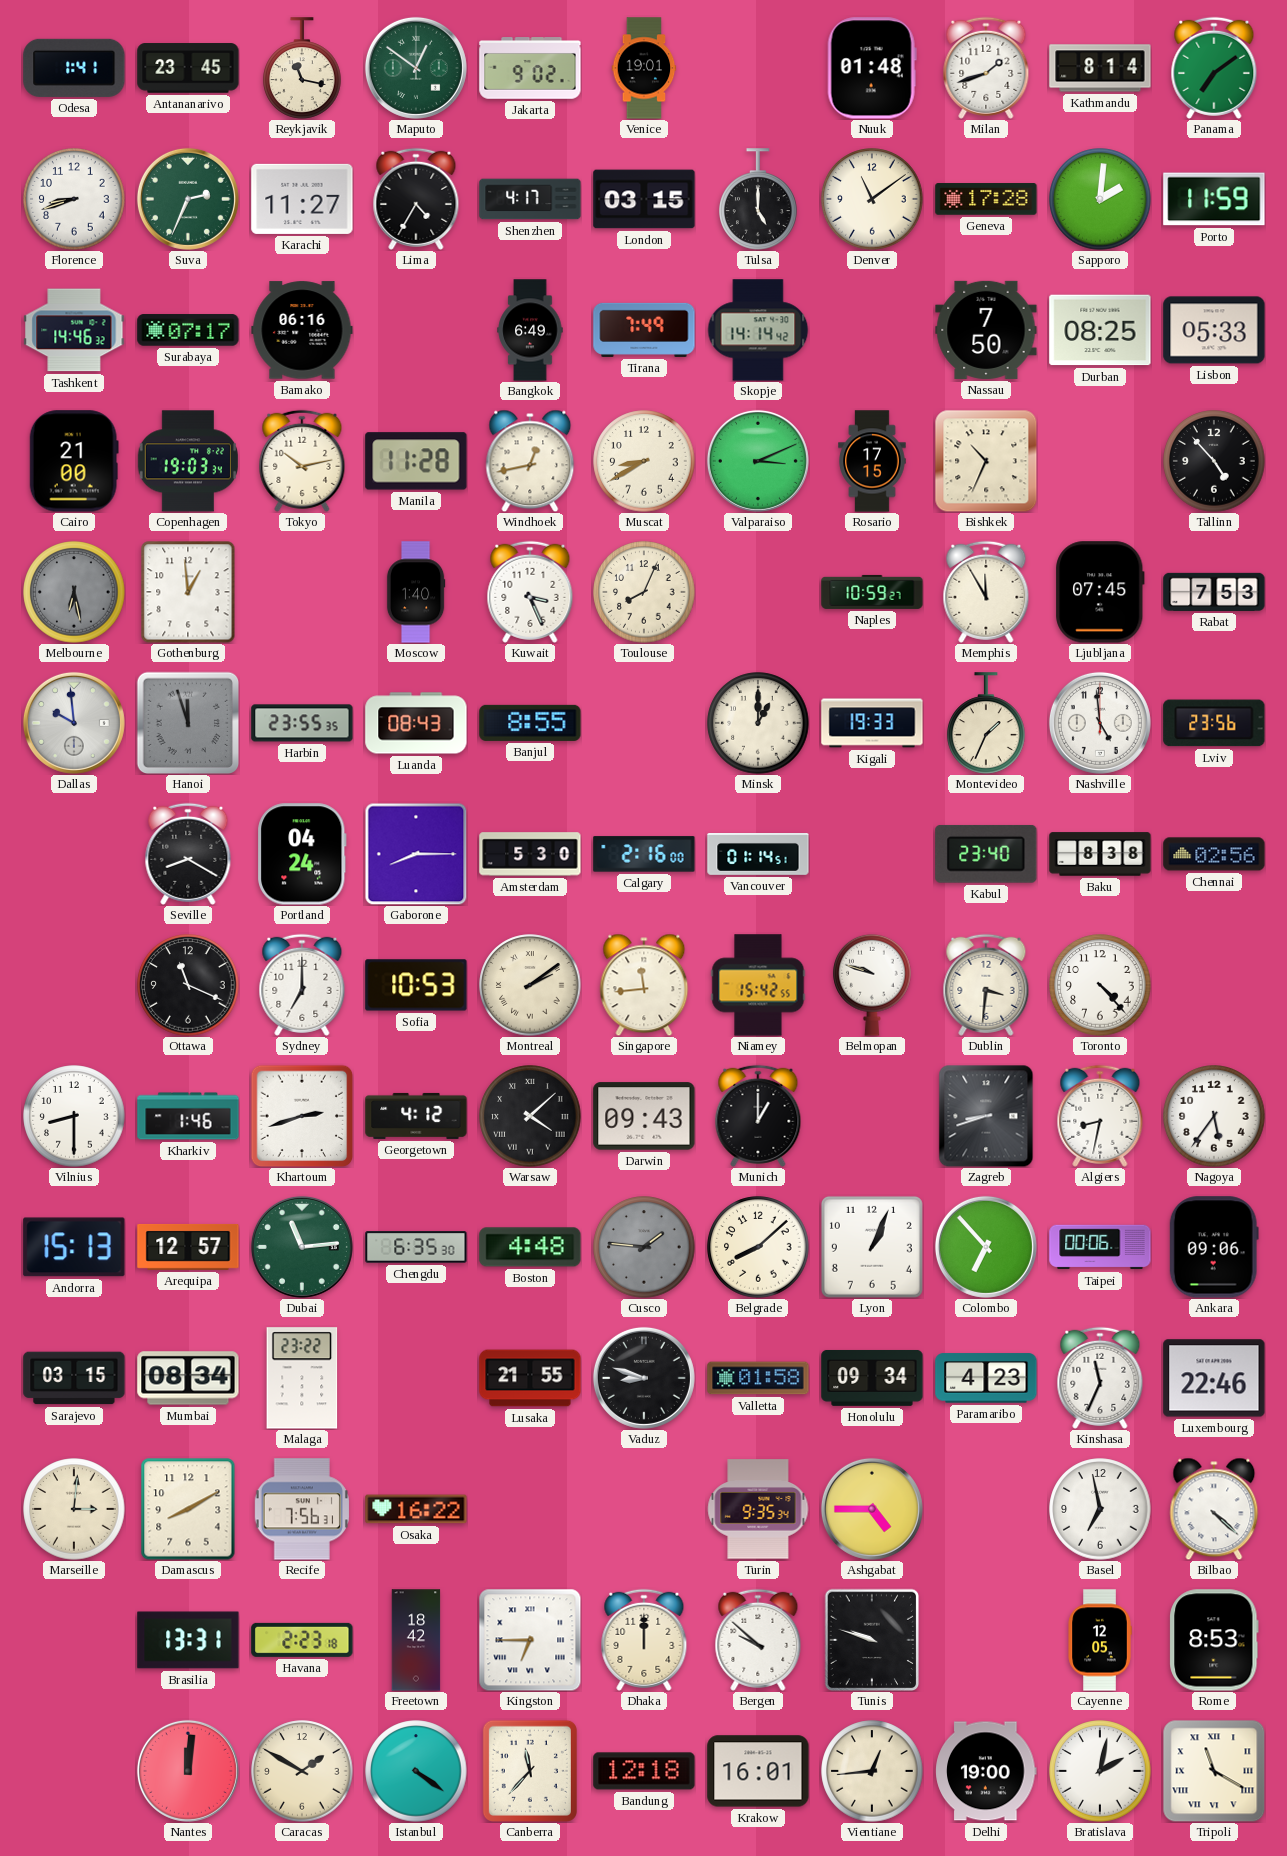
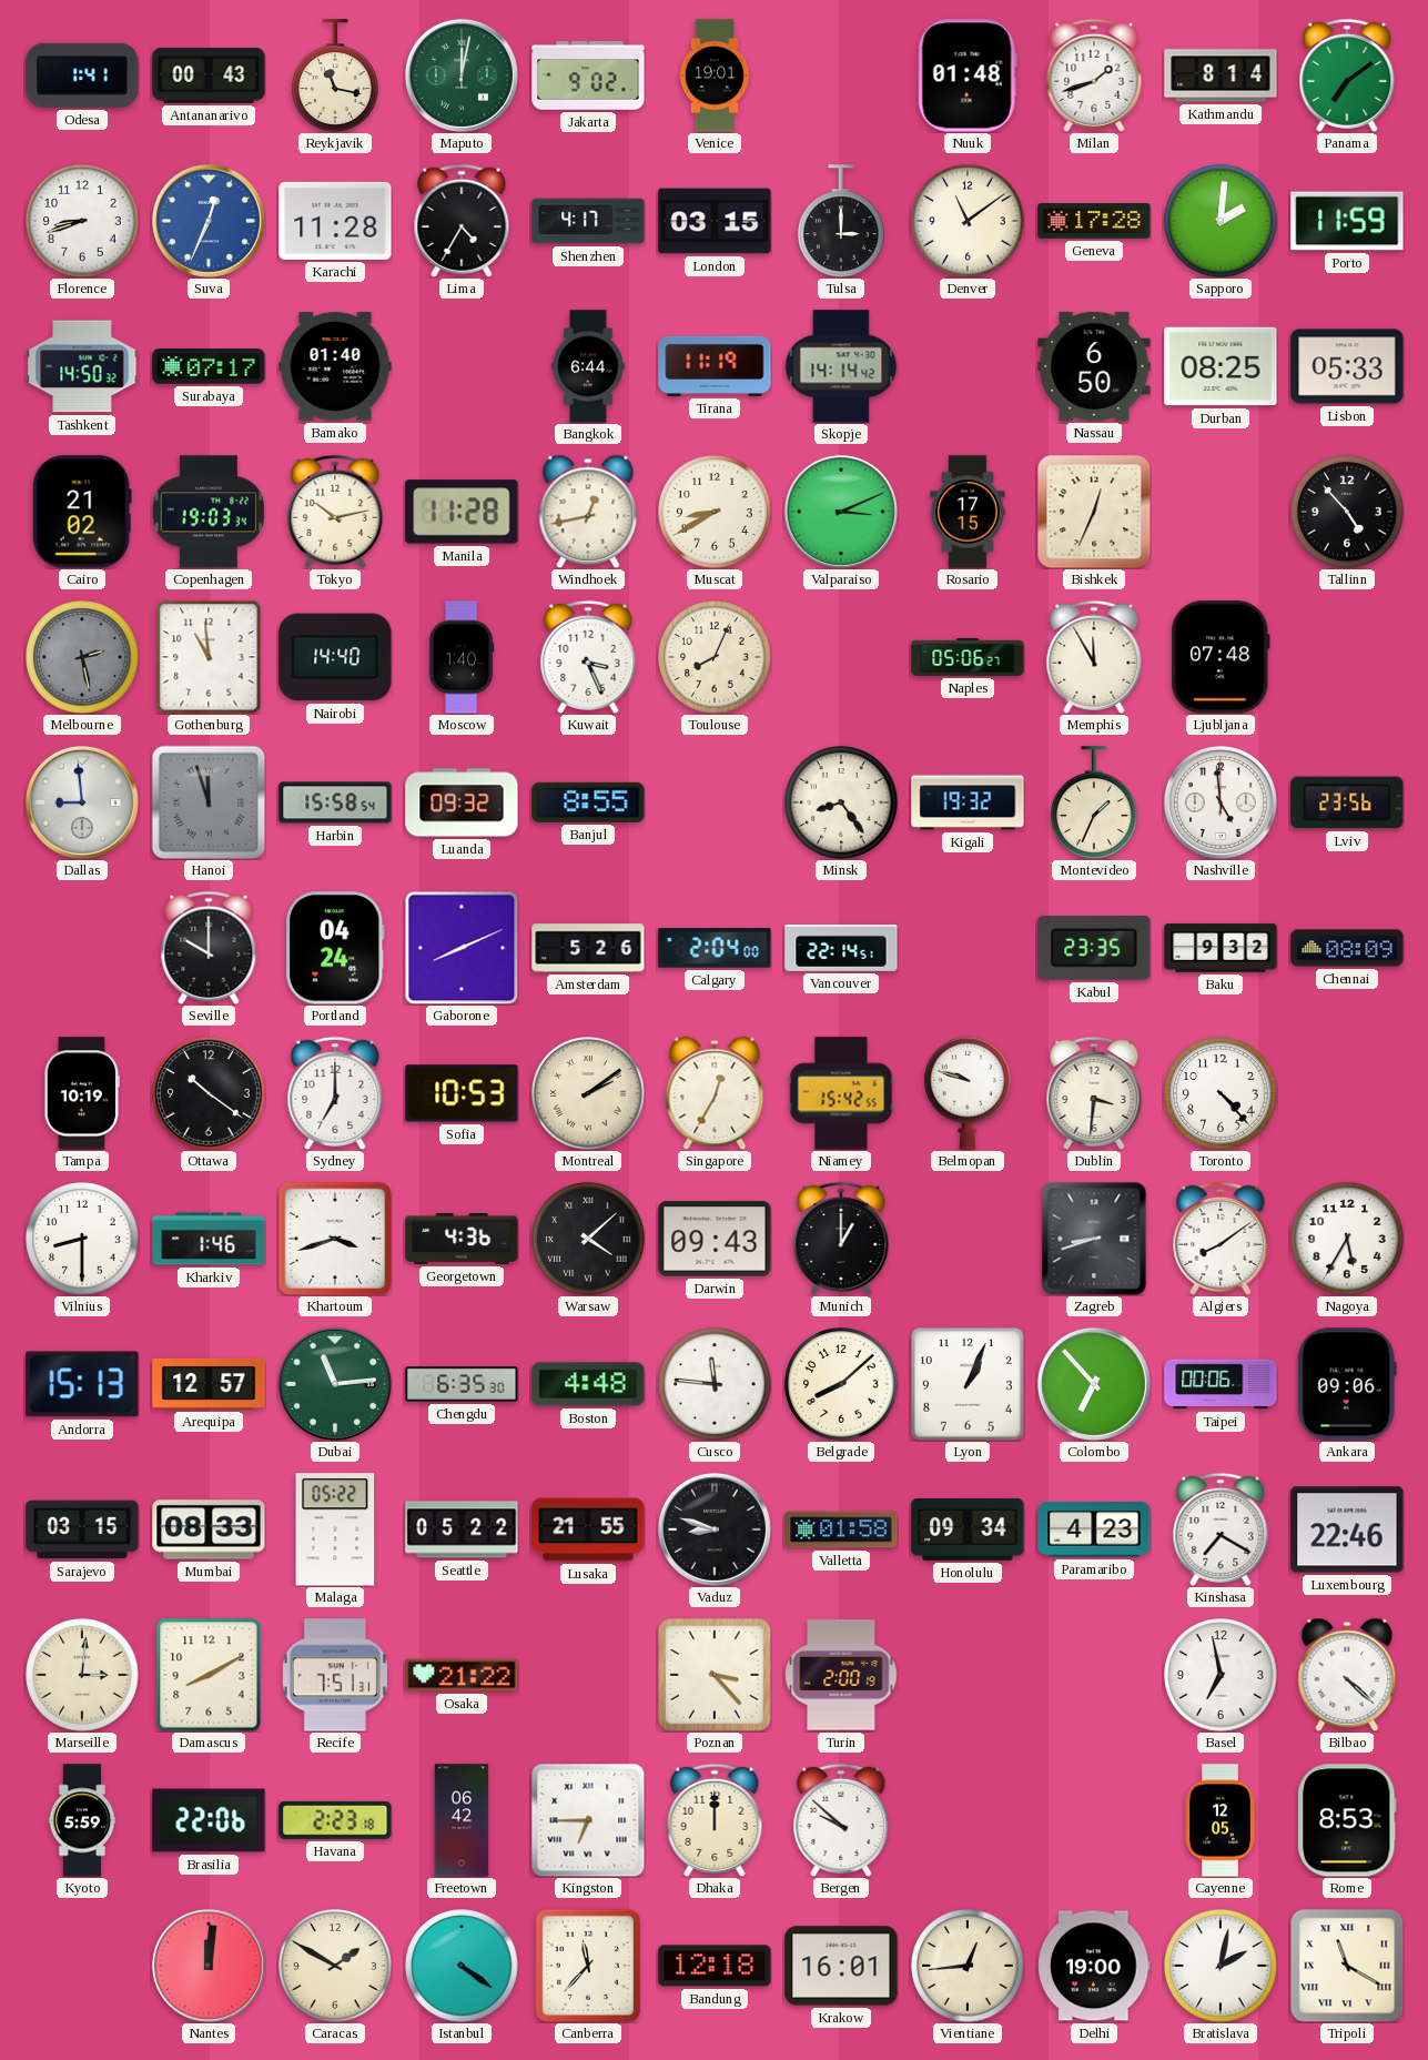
Antananarivo: 23:45 -> 00:43 (209, 75)
Maputo: 12:51 -> 12:02 (462, 75)
Suva: 2:34 -> 12:34 (209, 221)
Suva dial: green -> blue (209, 221)
Karachi: 11:27 -> 11:28 (335, 221)
Tulsa: 5:00 -> 3:00 (841, 221)
Tashkent: 14:46 -> 14:50 (82, 366)
Bamako: 06:16 -> 01:40 (335, 366)
Bangkok: 6:49 -> 6:44 (588, 366)
Tirana: 7:49 -> 11:19 (715, 366)
Nassau: 7:50 -> 6:50 (1094, 366)
Cairo: 21:00 -> 21:02 (82, 512)
Bishkek: 10:34 -> 12:34 (1094, 512)
Melbourne: 6:28 -> 2:28 (82, 657)
Gothenburg: 12:59 -> 10:59 (209, 657)
Nairobi: none -> 14:40 (335, 657)
Naples: 10:59 -> 05:06 (968, 657)
Ljubljana: 07:45 -> 07:48 (1221, 657)
Rabat: 7:53 -> none (1214, 592)
Dallas: 9:59 -> 8:59 (82, 802)
Harbin: 23:55 -> 15:58 (335, 802)
Luanda: 08:43 -> 09:32 (462, 802)
Minsk: 1:00 -> 8:24 (841, 802)
Kigali: 19:33 -> 19:32 (968, 802)
Seville: 8:20 -> 10:00 (209, 948)
Gaborone: 8:15 -> 8:11 (462, 948)
Amsterdam: 5:30 -> 5:26 (588, 948)
Calgary: 2:16 -> 2:04 (715, 948)
Vancouver: 01:14 -> 22:14 (841, 949)
Kabul: 23:40 -> 23:35 (1094, 948)
Baku: 8:38 -> 9:32 (1221, 948)
Chennai: 02:56 -> 08:09 (1347, 948)
Tampa: none -> 10:19 (81, 1093)
Ottawa: 11:19 -> 10:21 (209, 1093)
Singapore: 11:44 -> 12:35 (715, 1093)
Khartoum: 2:42 -> 3:42 (335, 1239)
Georgetown: 4:12 -> 4:36 (462, 1239)
Algiers: 8:32 -> 8:09 (1221, 1239)
Nagoya: 5:36 -> 5:35 (1347, 1239)
Cusco: 1:46 -> 11:46 (715, 1384)
Cusco dial: grey -> white (715, 1384)
Mumbai: 08:34 -> 08:33 (209, 1529)
Malaga: 23:22 -> 05:22 (335, 1529)
Seattle: none -> 05:22 (462, 1529)
Kinshasa: 11:34 -> 7:20 (1221, 1529)
Recife: 7:56 -> 7:51 (335, 1675)
Osaka: 16:22 -> 21:22 (462, 1675)
Poznan: none -> 3:23 (715, 1675)
Turin: 9:35 -> 2:00 (841, 1675)
Ashgabat: 4:45 -> none (872, 1509)
Kyoto: none -> 5:59 (82, 1820)
Brasilia: 13:31 -> 22:06 (209, 1820)
Freetown: 18:42 -> 06:42 (462, 1820)
Tunis: 9:48 -> none (872, 1640)
